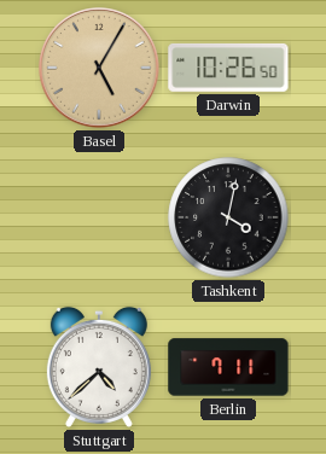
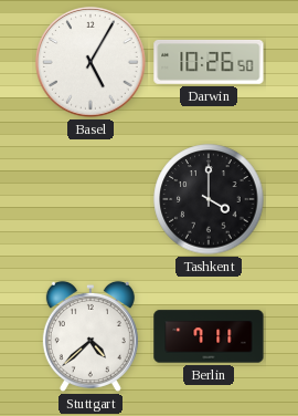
Basel dial: champagne -> white (91, 62)
Tashkent: 4:02 -> 4:00 (209, 199)
